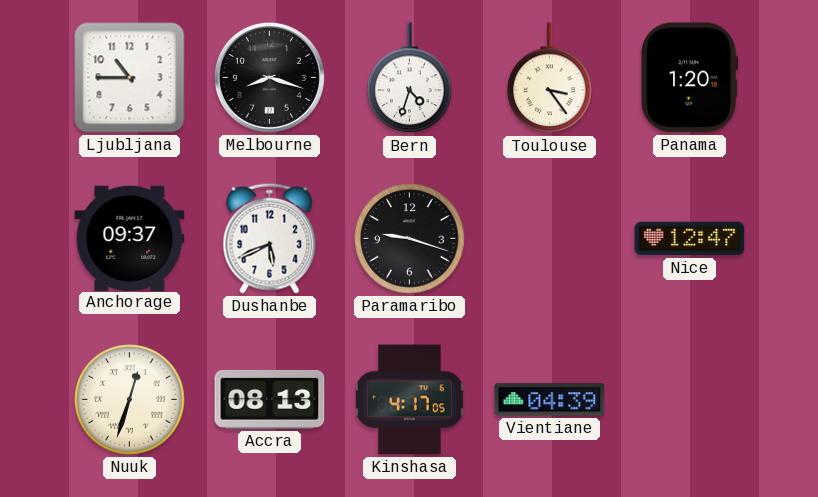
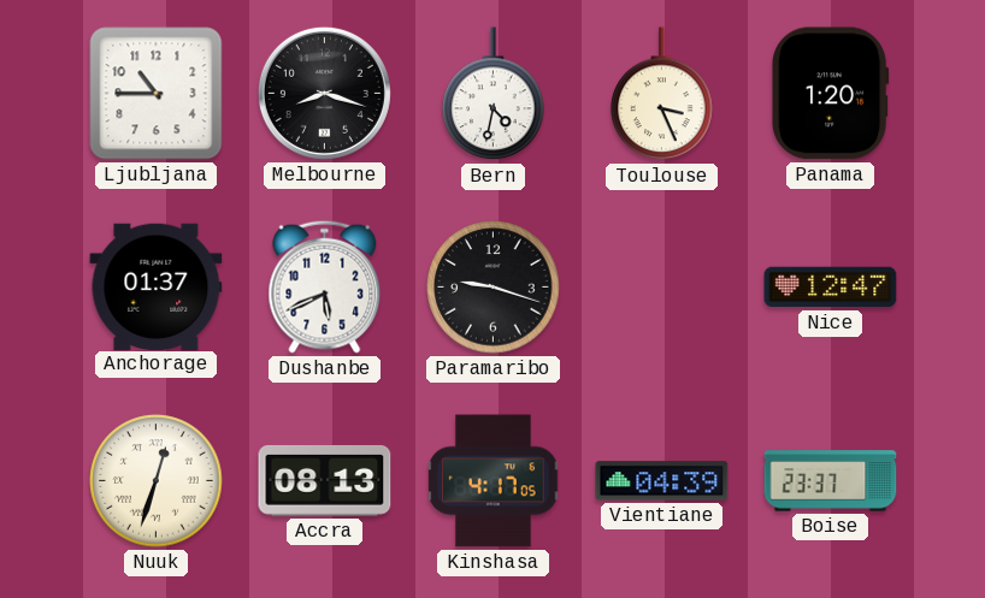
Bern: 4:33 -> 4:32 (494, 94)
Toulouse: 3:24 -> 3:26 (662, 94)
Anchorage: 09:37 -> 01:37 (157, 286)
Boise: none -> 23:37 (831, 481)
